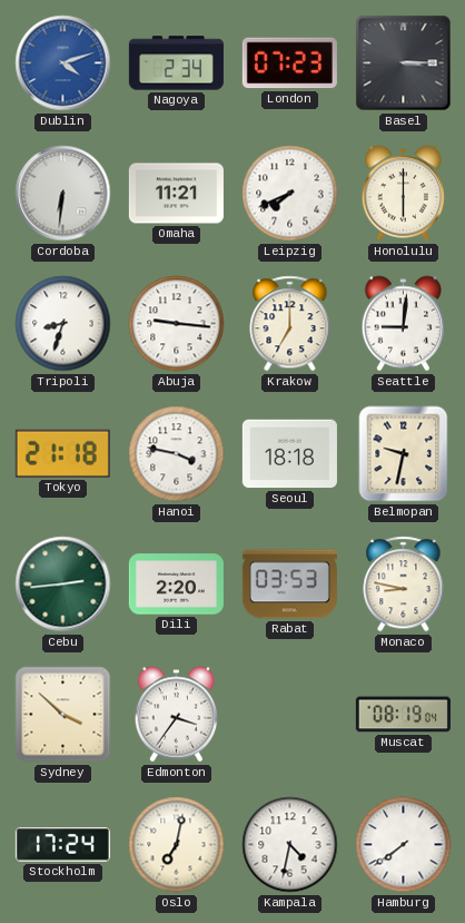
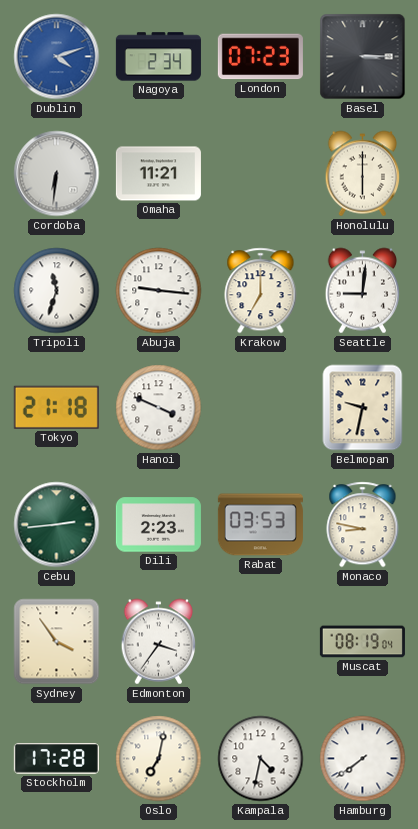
Leipzig: 7:41 -> none (290, 194)
Tripoli: 8:33 -> 11:33 (57, 291)
Hanoi: 3:47 -> 3:49 (159, 408)
Seoul: 18:18 -> none (289, 454)
Dili: 2:20 -> 2:23 (158, 525)
Sydney: 3:52 -> 3:54 (57, 642)
Stockholm: 17:24 -> 17:28 (56, 759)
